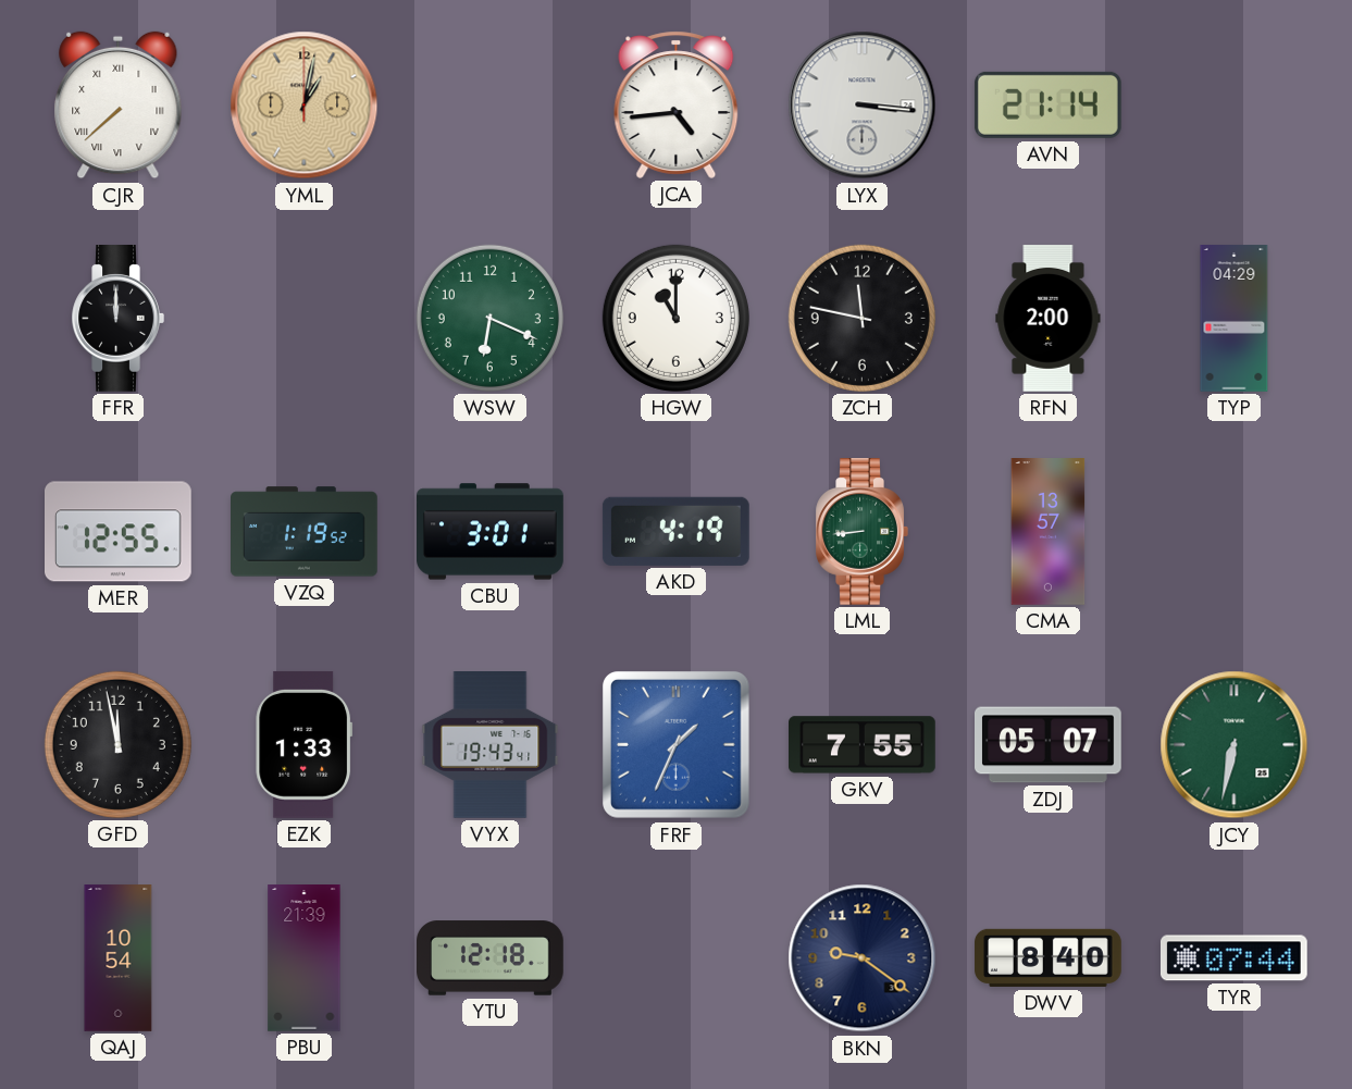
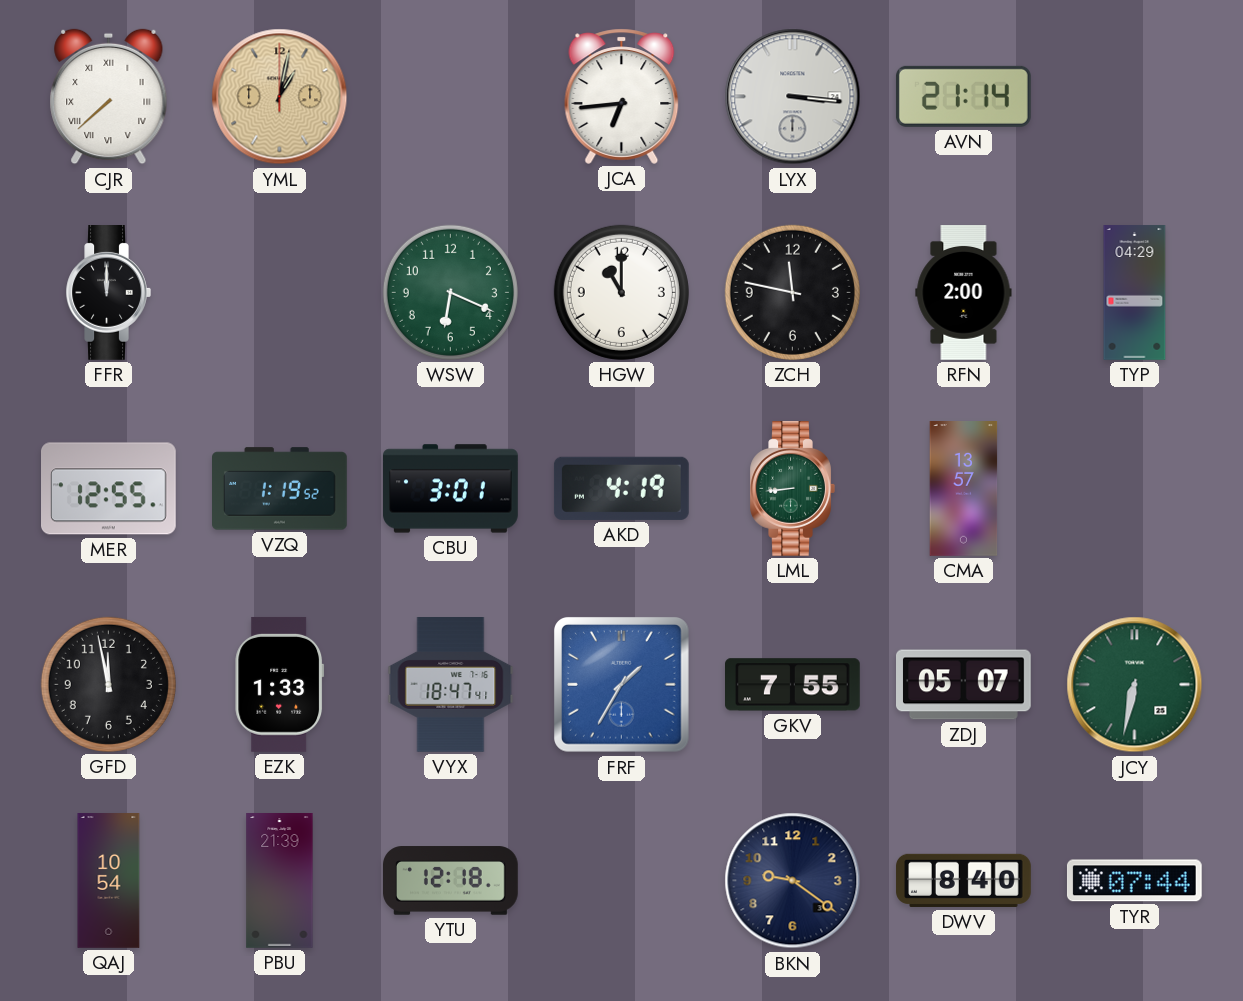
JCA: 4:44 -> 6:44 (622, 96)
VYX: 19:43 -> 18:47 (451, 685)
FRF: 1:34 -> 1:35 (622, 685)
